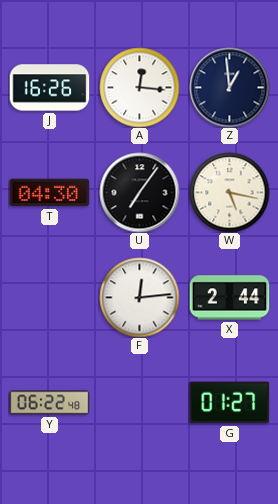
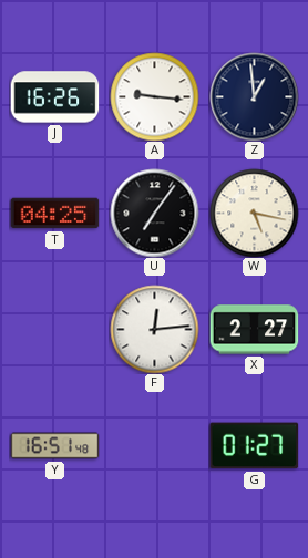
A: 12:16 -> 9:16 (154, 96)
T: 04:30 -> 04:25 (54, 214)
X: 2:44 -> 2:27 (254, 330)
Y: 06:22 -> 16:51 (54, 446)
